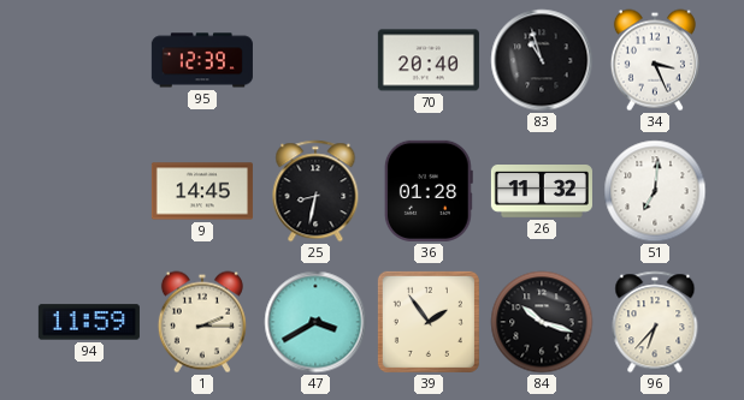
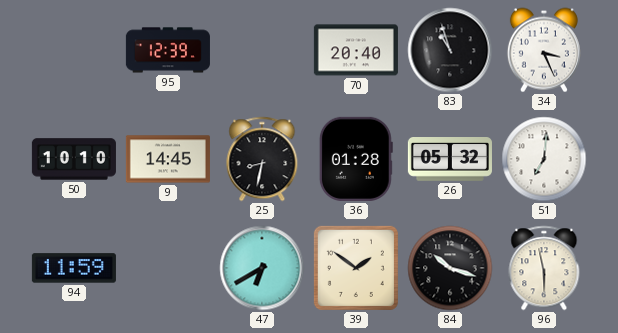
50: none -> 10:10 (74, 159)
26: 11:32 -> 05:32 (450, 160)
1: 2:15 -> none (202, 322)
47: 3:40 -> 6:40 (262, 268)
39: 1:54 -> 1:51 (356, 268)
96: 6:37 -> 5:58 (544, 268)
